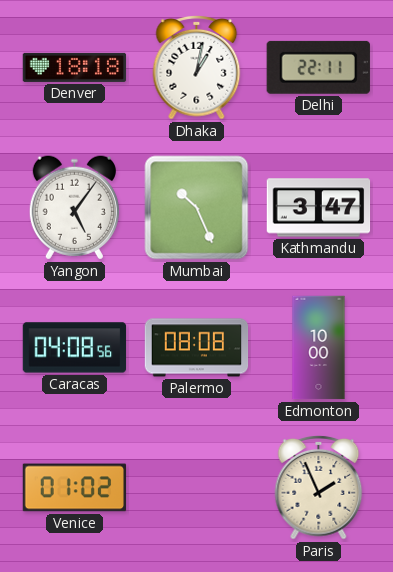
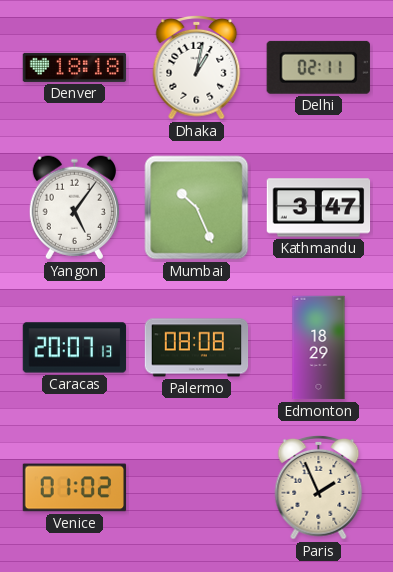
Delhi: 22:11 -> 02:11 (318, 67)
Caracas: 04:08 -> 20:07 (75, 348)
Edmonton: 10:00 -> 18:29 (319, 348)
